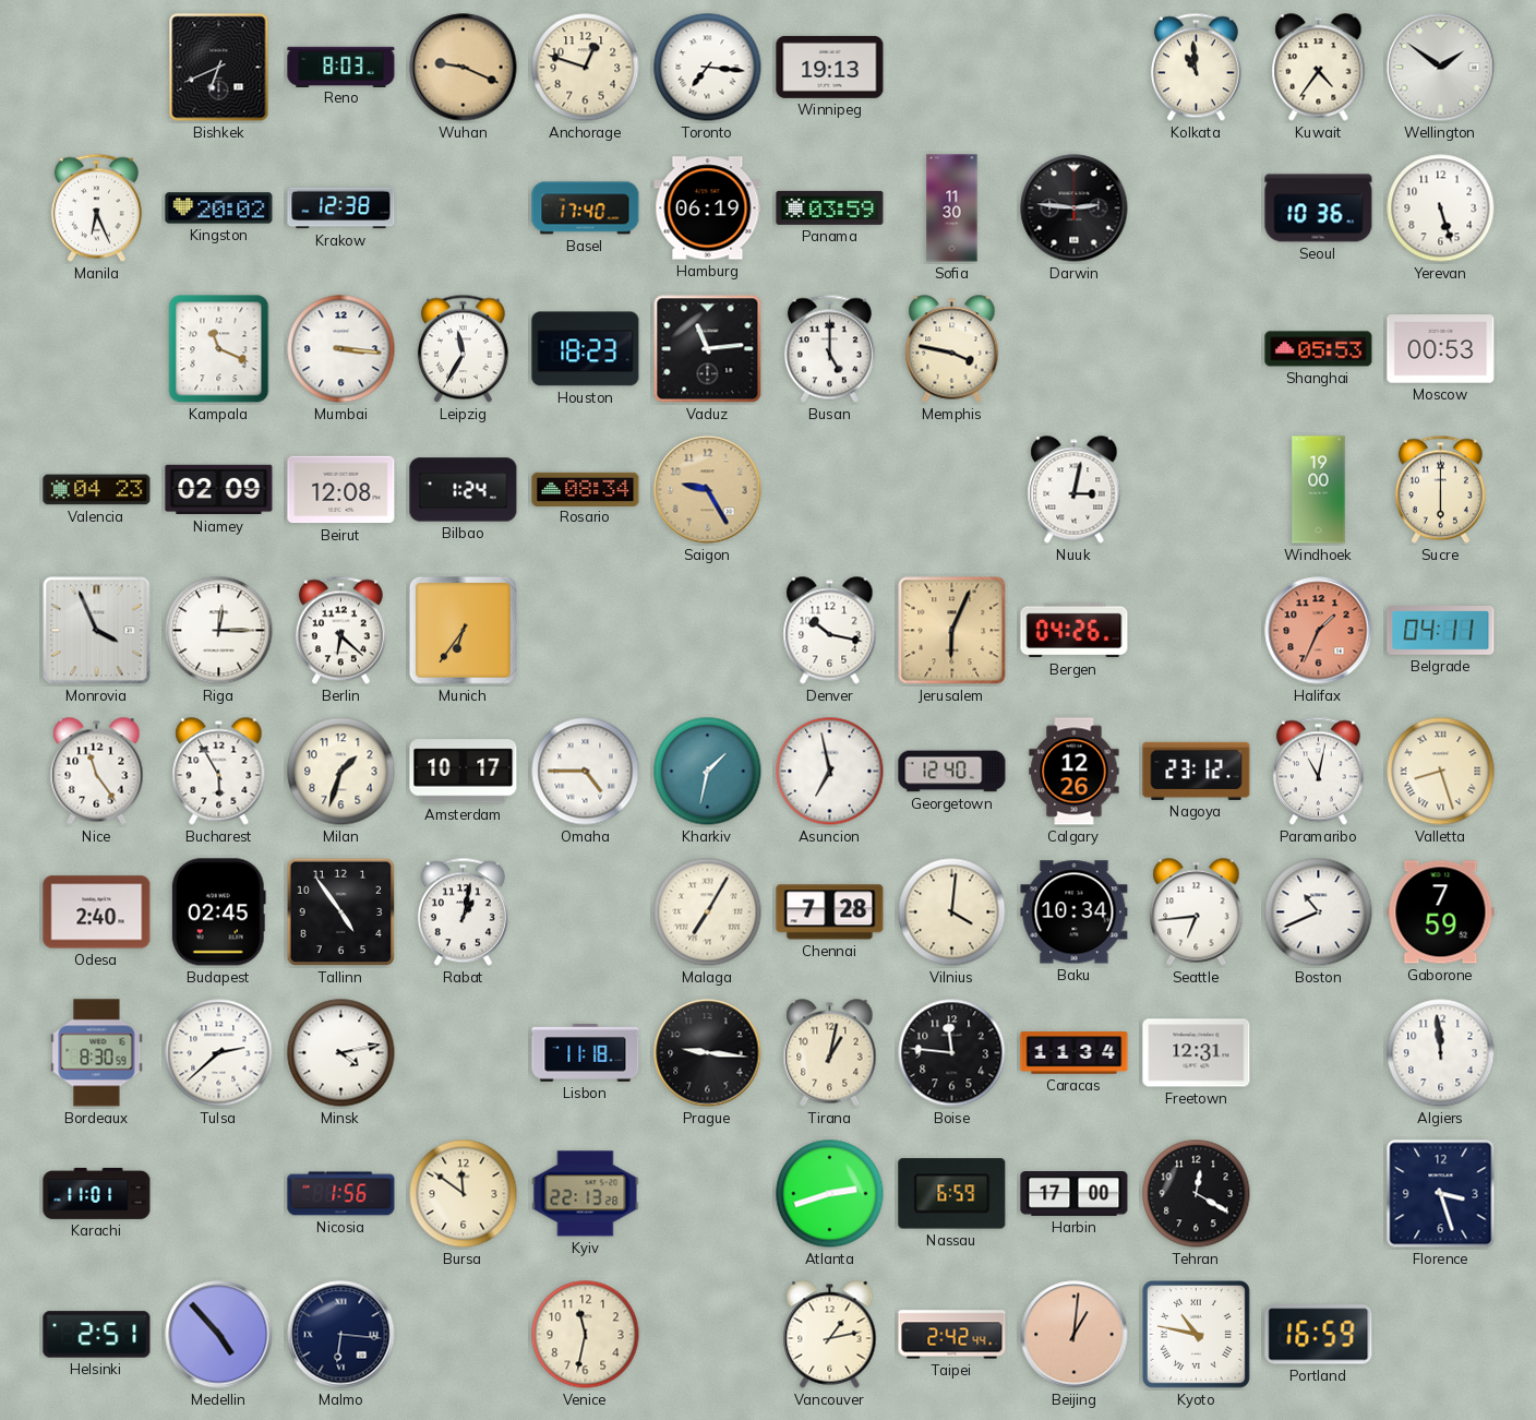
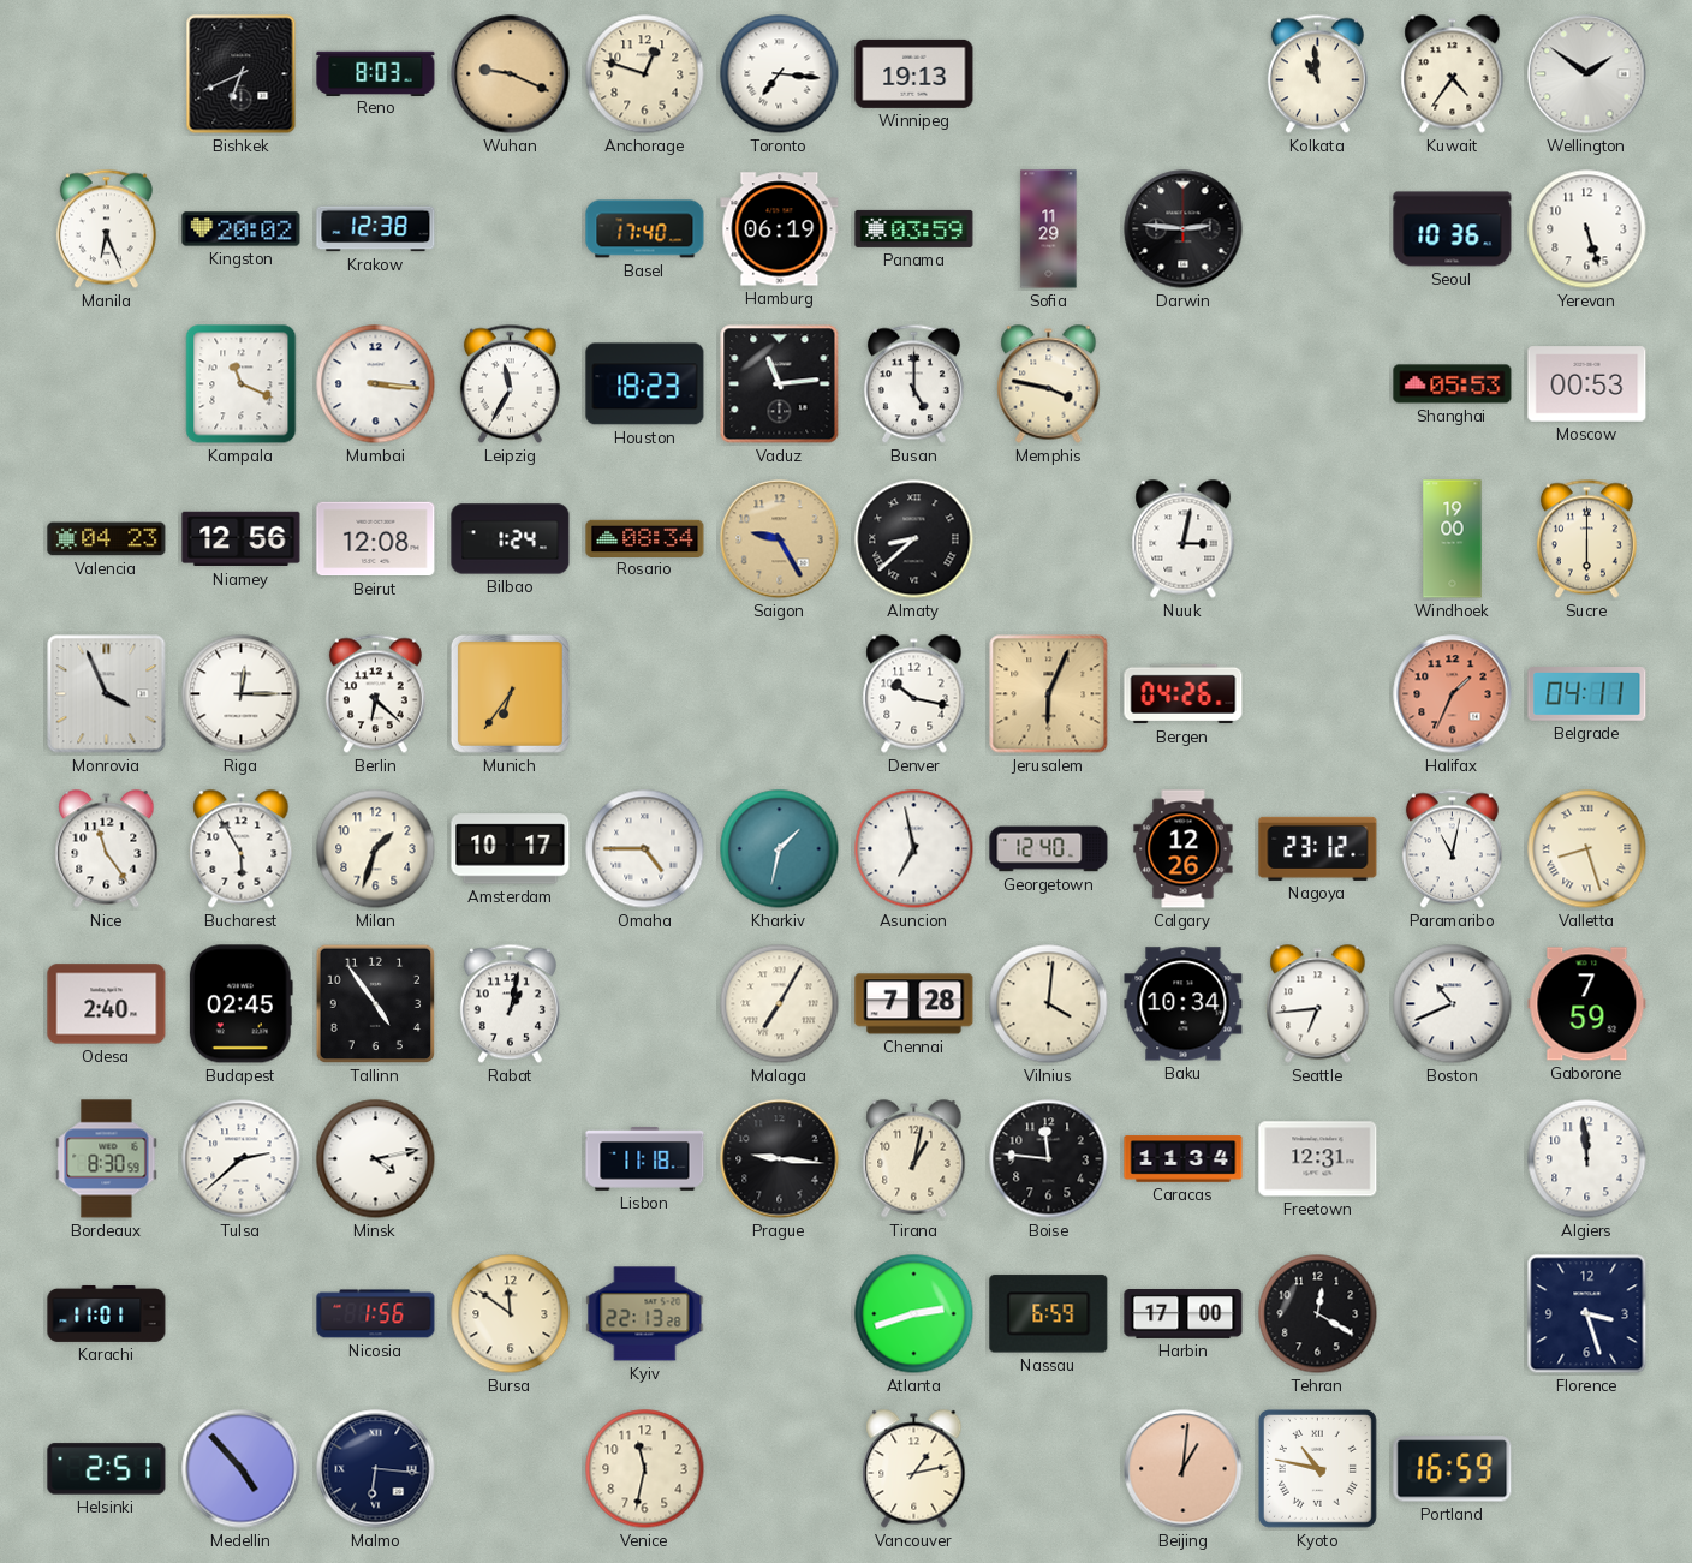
Sofia: 11:30 -> 11:29 (1049, 229)
Niamey: 02:09 -> 12:56 (242, 539)
Almaty: none -> 8:38 (914, 539)
Taipei: 2:42 -> none (952, 1335)
